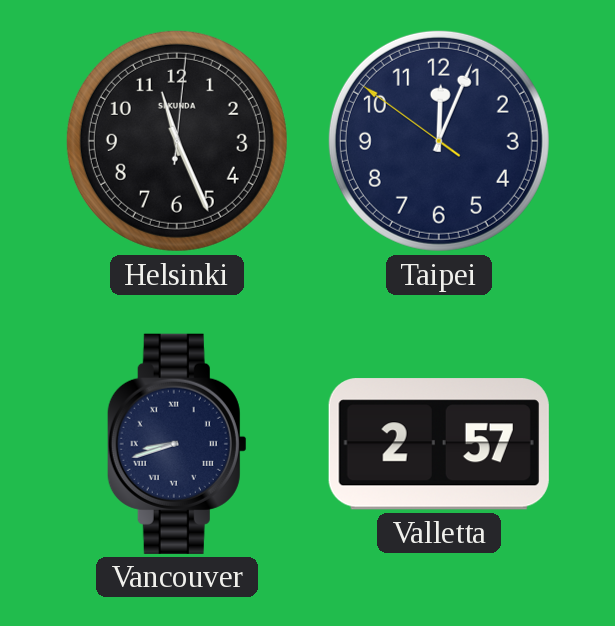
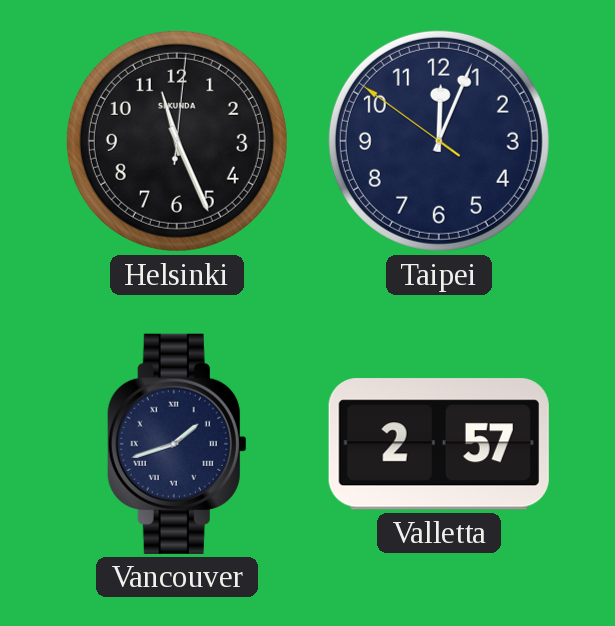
Vancouver: 8:42 -> 1:42 (177, 444)
